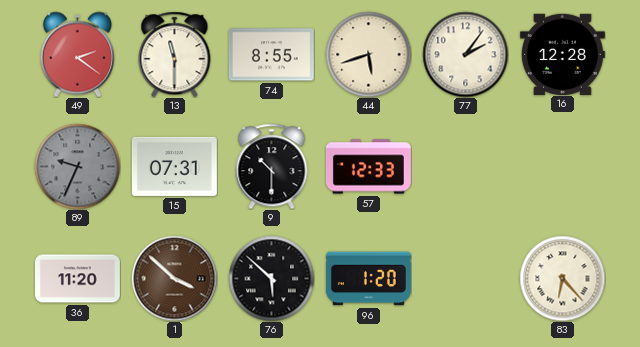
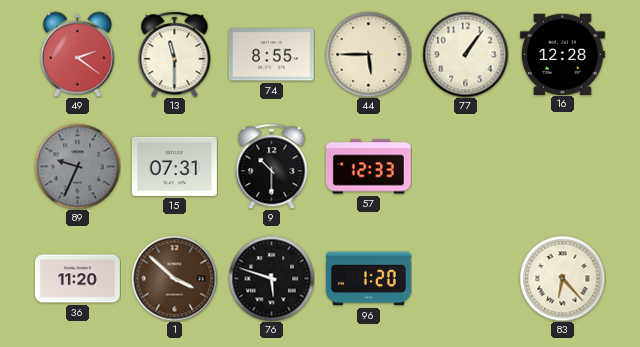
44: 5:42 -> 5:45 (368, 54)
77: 2:06 -> 1:06 (465, 54)
76: 5:52 -> 5:48 (271, 278)
